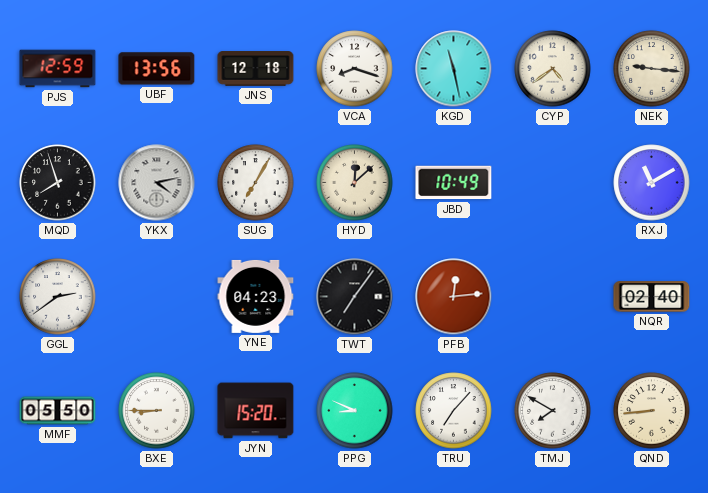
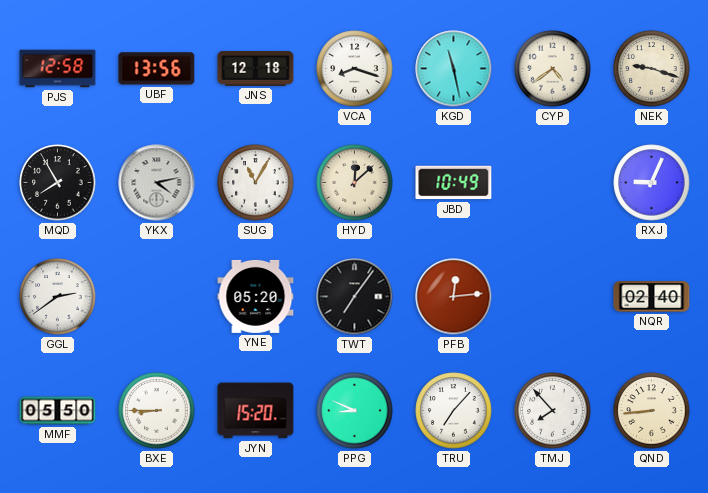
PJS: 12:59 -> 12:58 (58, 69)
NEK: 9:16 -> 9:18 (652, 69)
MQD: 7:57 -> 7:55 (58, 183)
SUG: 7:05 -> 11:05 (256, 183)
RXJ: 11:10 -> 9:04 (652, 183)
YNE: 04:23 -> 05:20 (256, 296)
TMJ: 7:50 -> 7:53 (553, 411)
